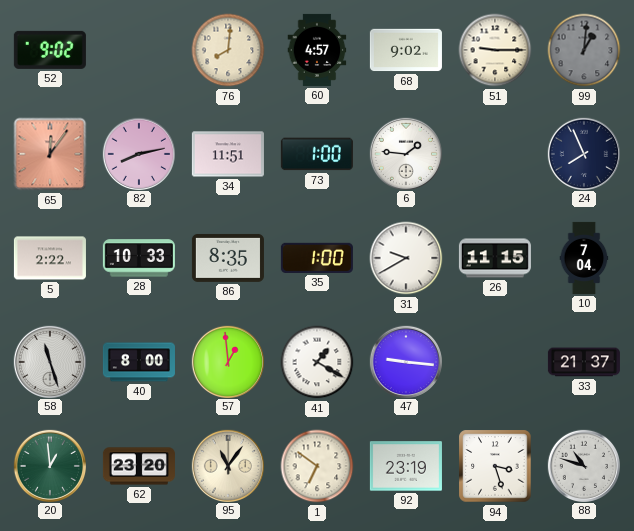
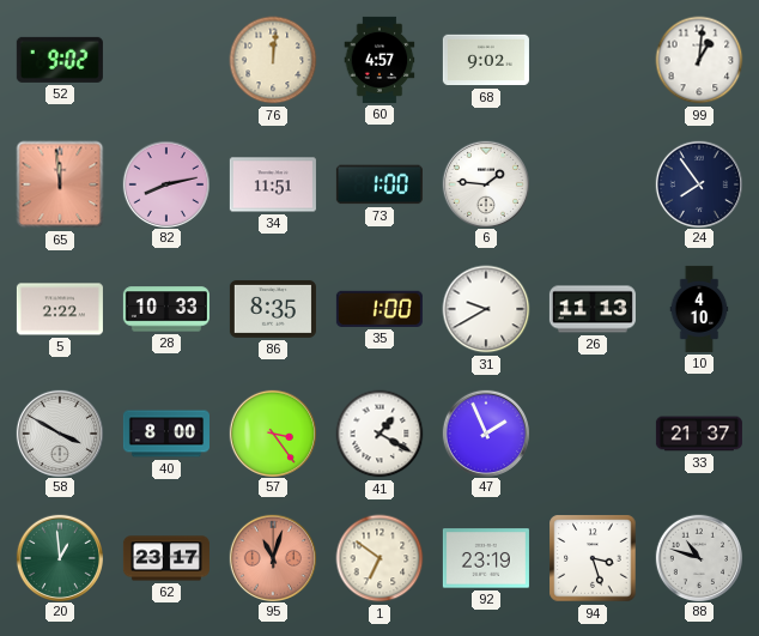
76: 8:01 -> 12:01 (273, 60)
51: 9:15 -> none (495, 50)
99 dial: grey -> white (699, 60)
65: 12:06 -> 11:59 (60, 184)
24: 7:56 -> 7:54 (698, 183)
26: 11:15 -> 11:13 (593, 309)
10: 7:04 -> 4:10 (699, 309)
58: 11:27 -> 3:50 (59, 432)
57: 12:59 -> 3:24 (272, 432)
47: 9:16 -> 1:56 (485, 432)
62: 23:20 -> 23:17 (166, 558)
95: 11:06 -> 11:03 (272, 557)
95 dial: cream -> salmon (272, 557)
